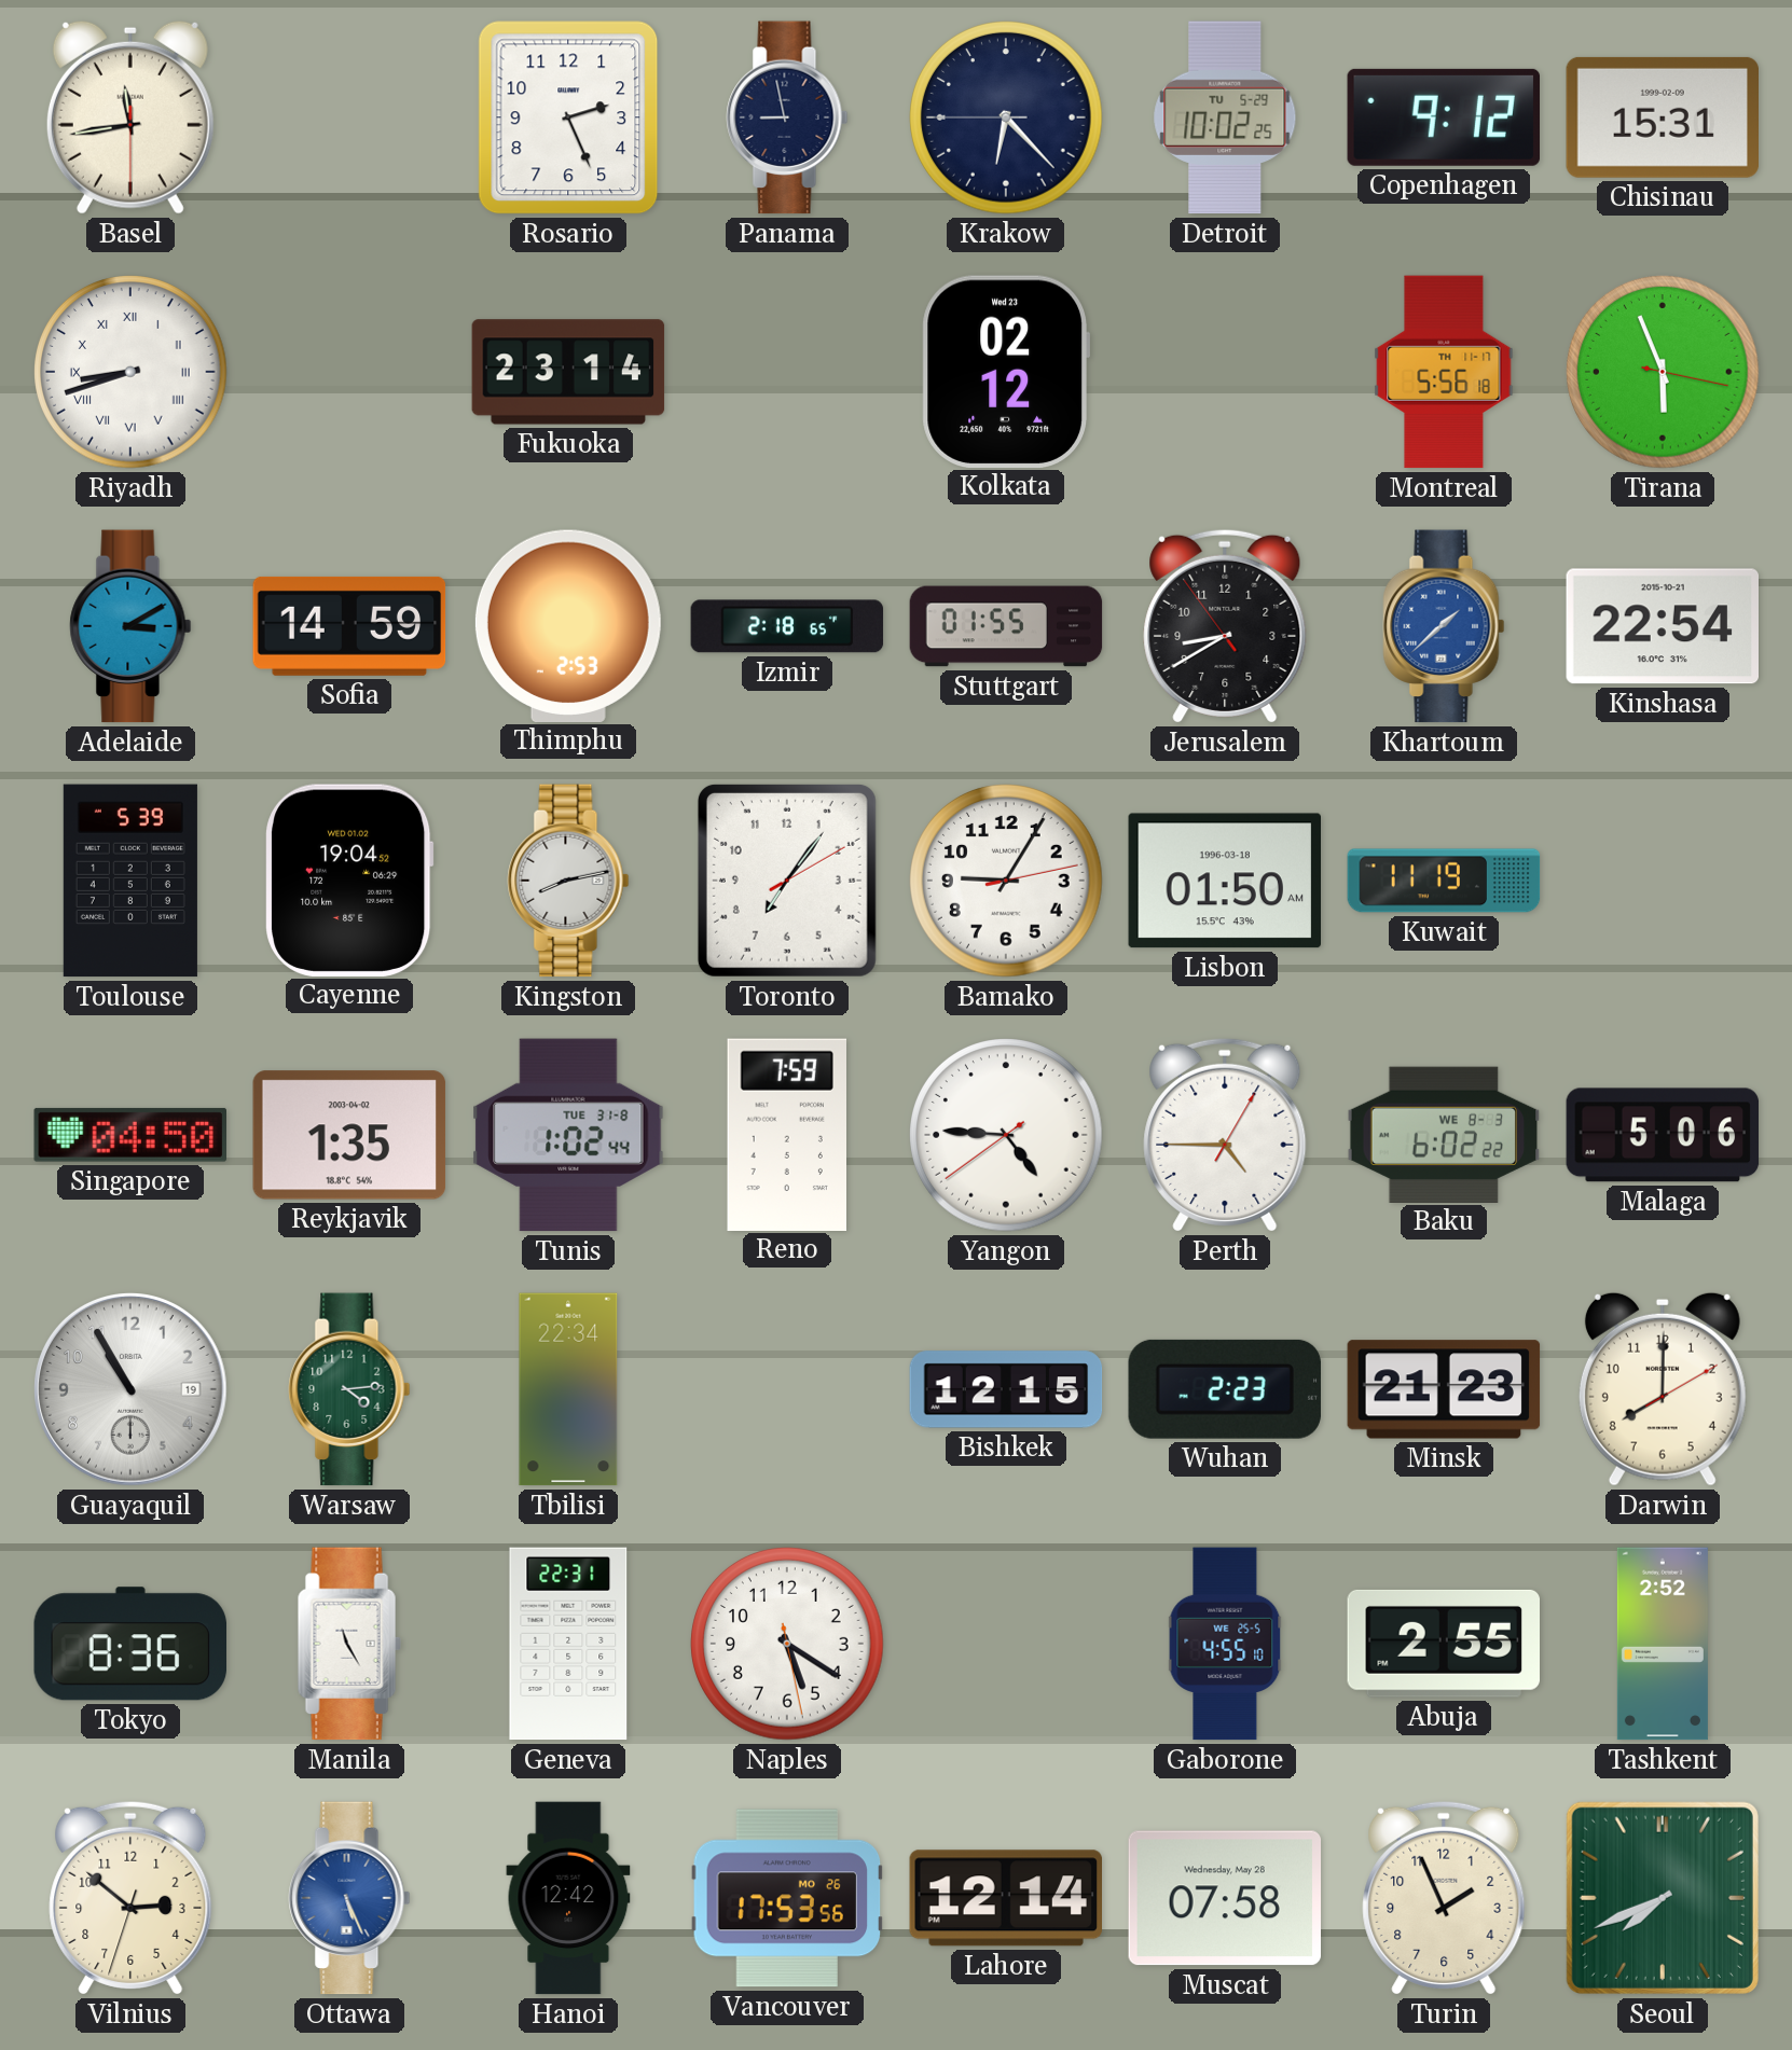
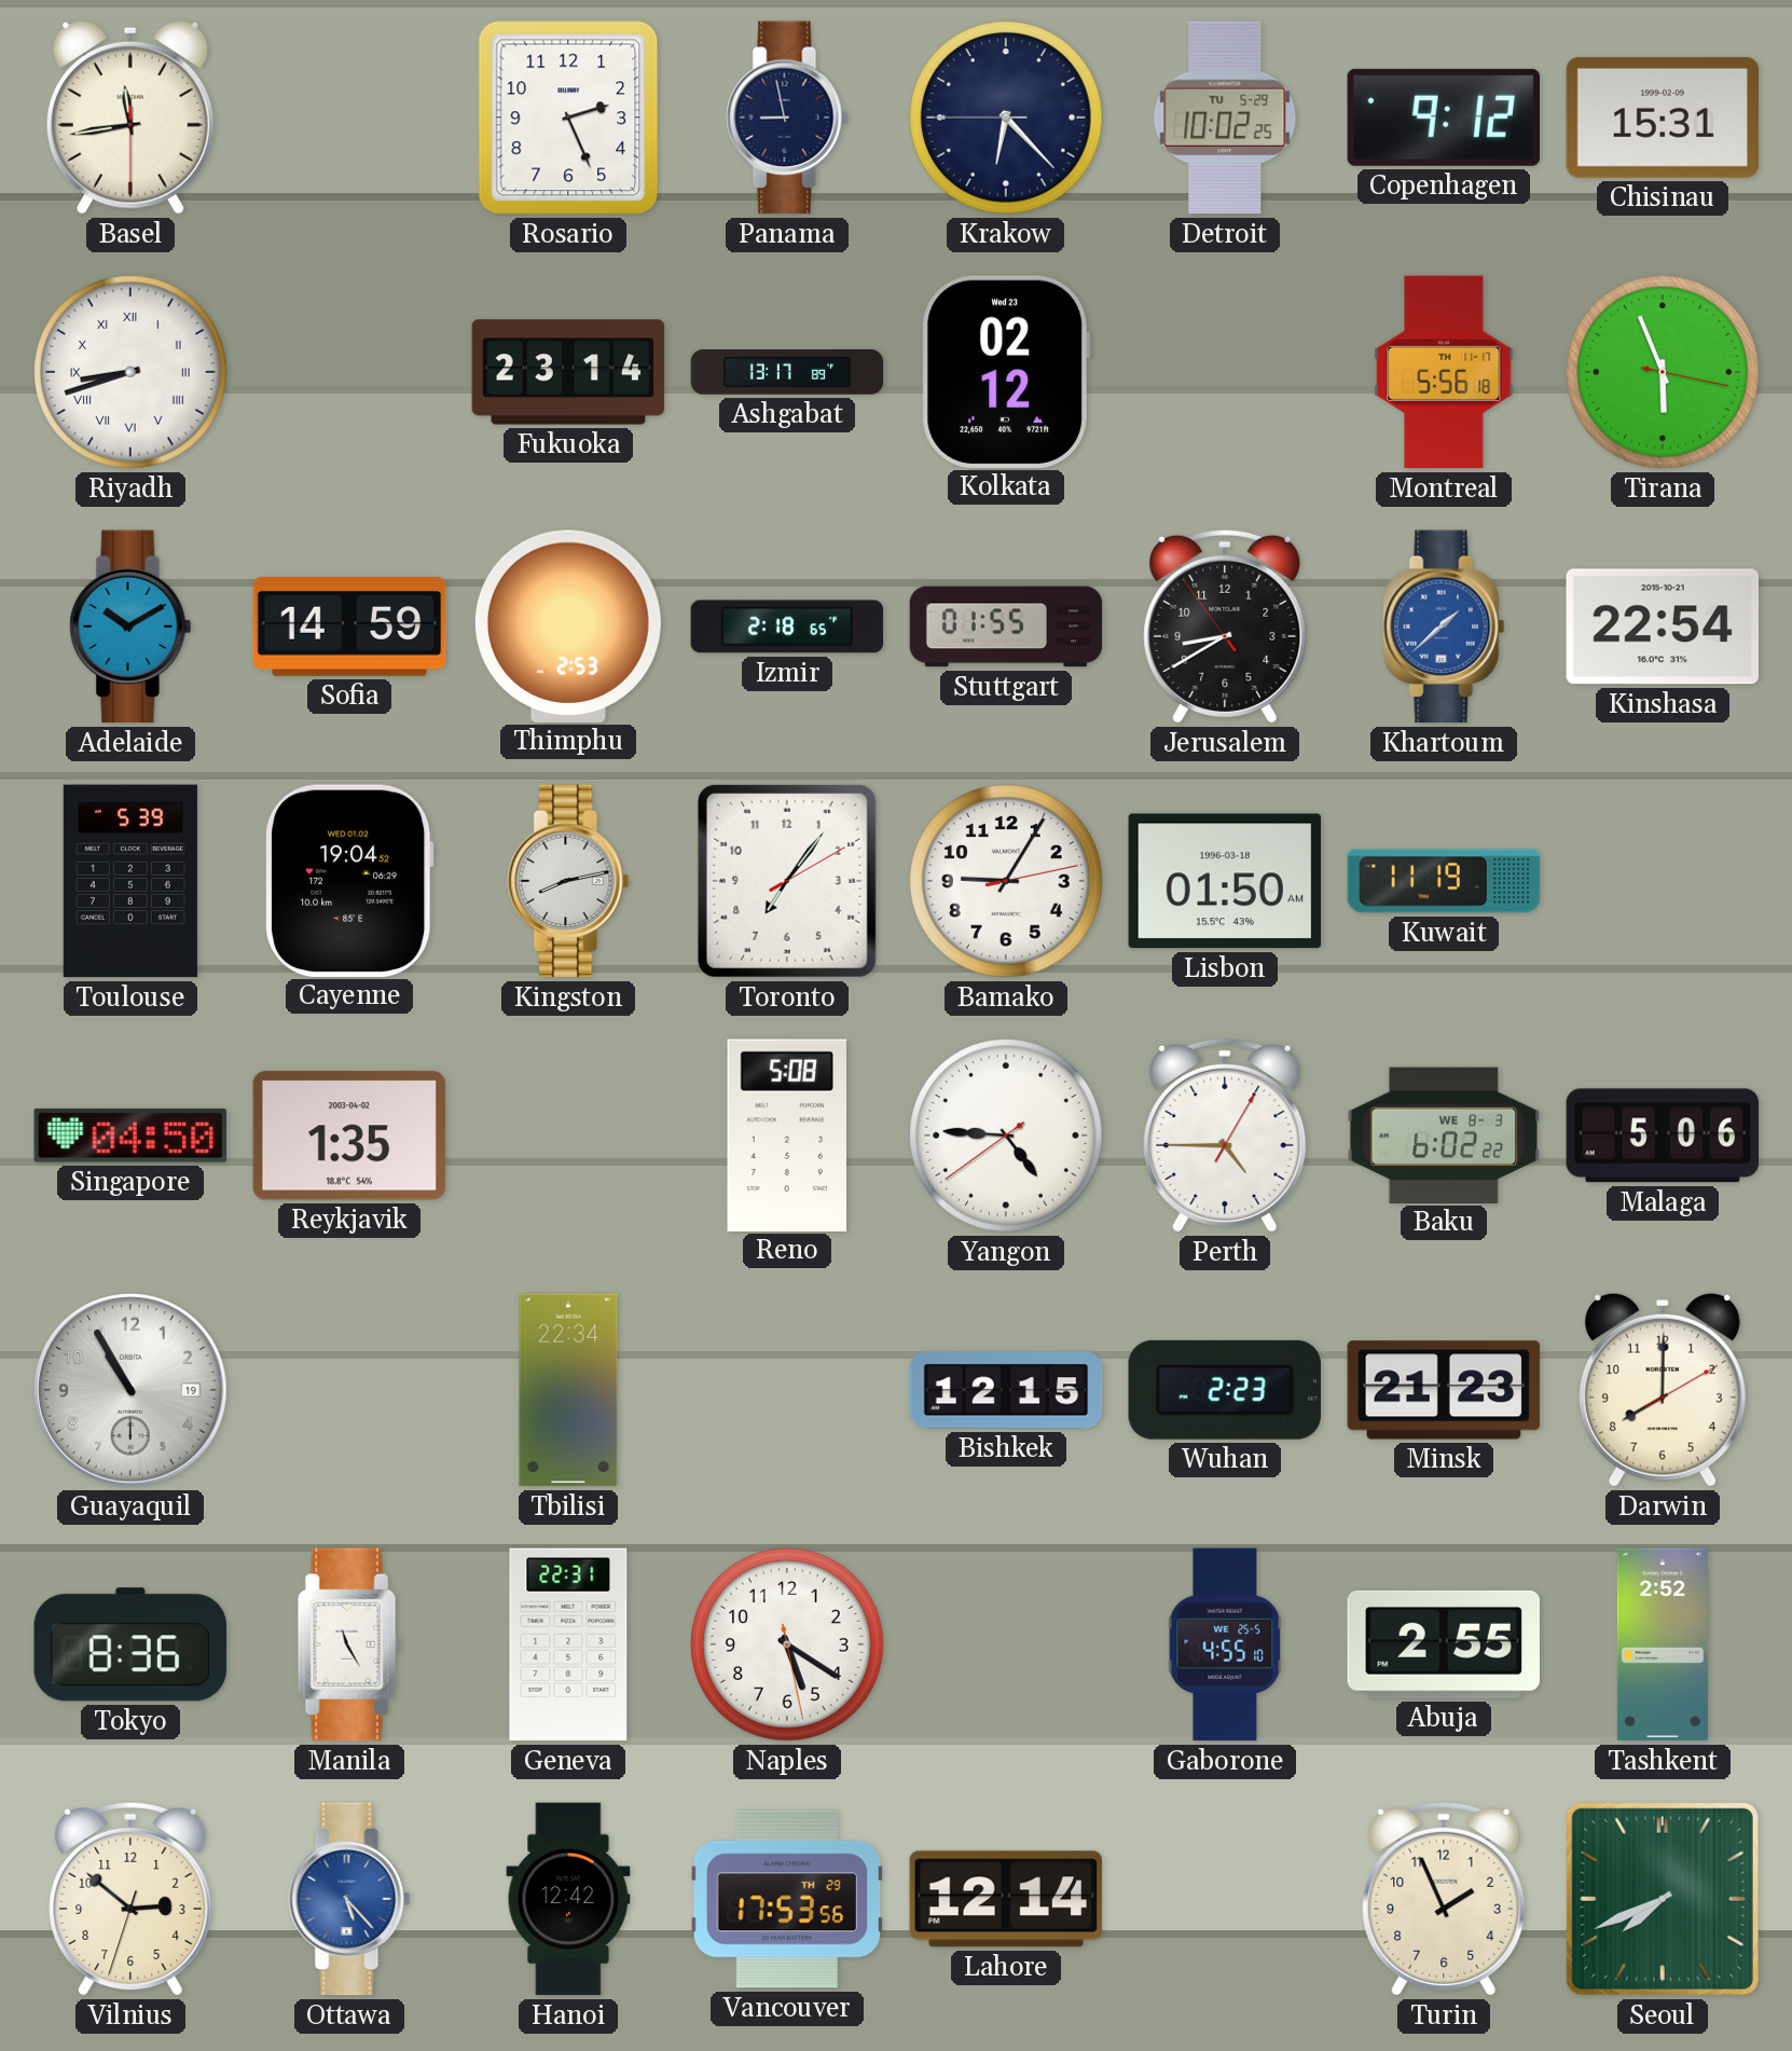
Ashgabat: none -> 13:17 (787, 372)
Adelaide: 3:10 -> 10:10 (130, 627)
Tunis: 1:02 -> none (568, 1135)
Reno: 7:59 -> 5:08 (786, 1134)
Warsaw: 4:14 -> none (349, 1389)
Ottawa: 5:26 -> 5:23 (349, 1899)
Vancouver date: MO 26 -> TH 29 (787, 1899)
Muscat: 07:58 -> none (1225, 1898)
